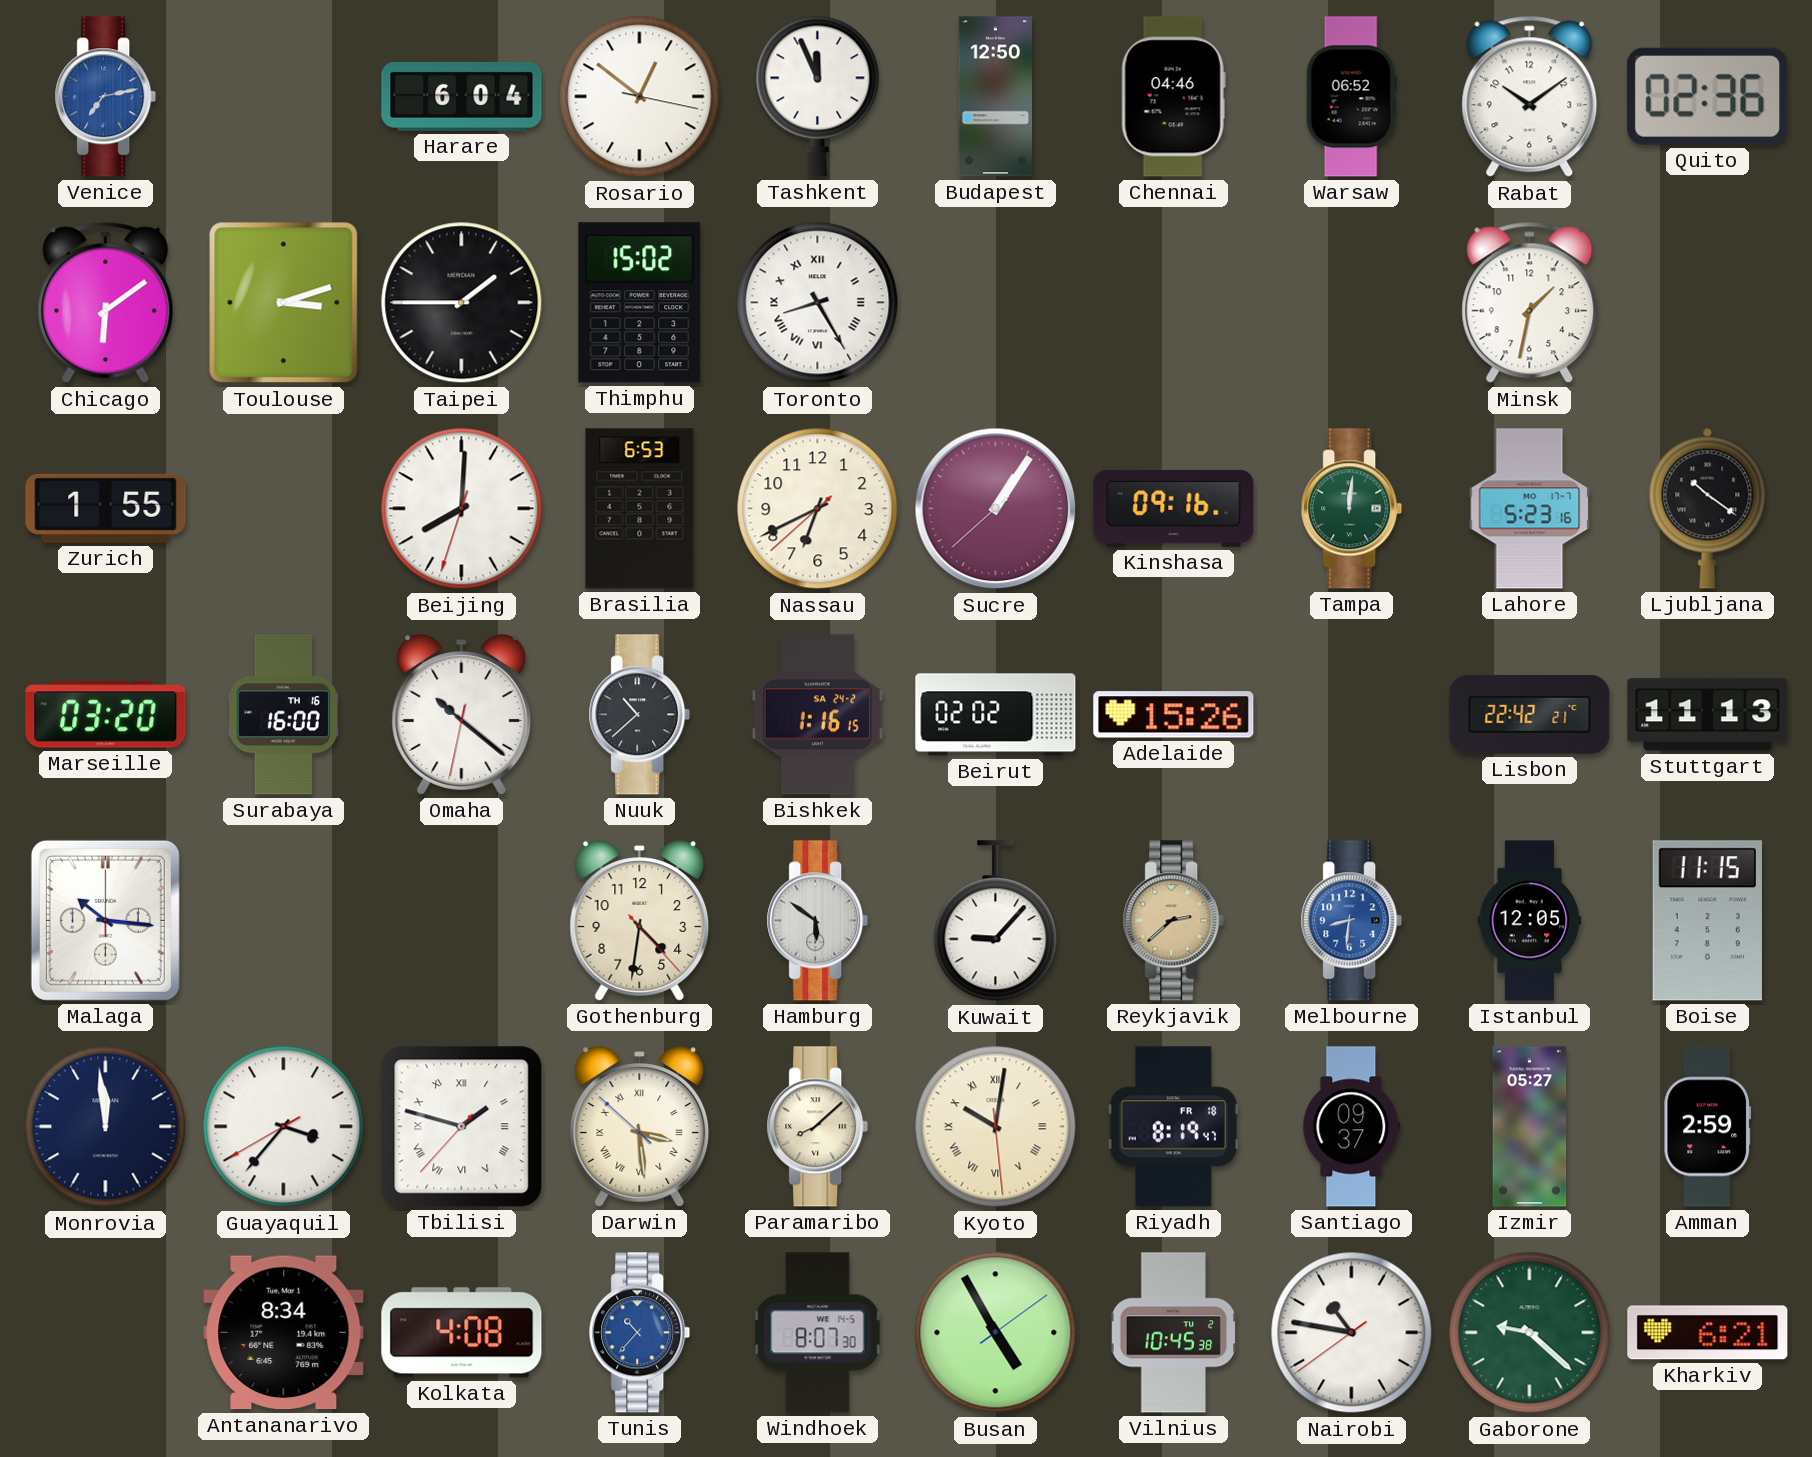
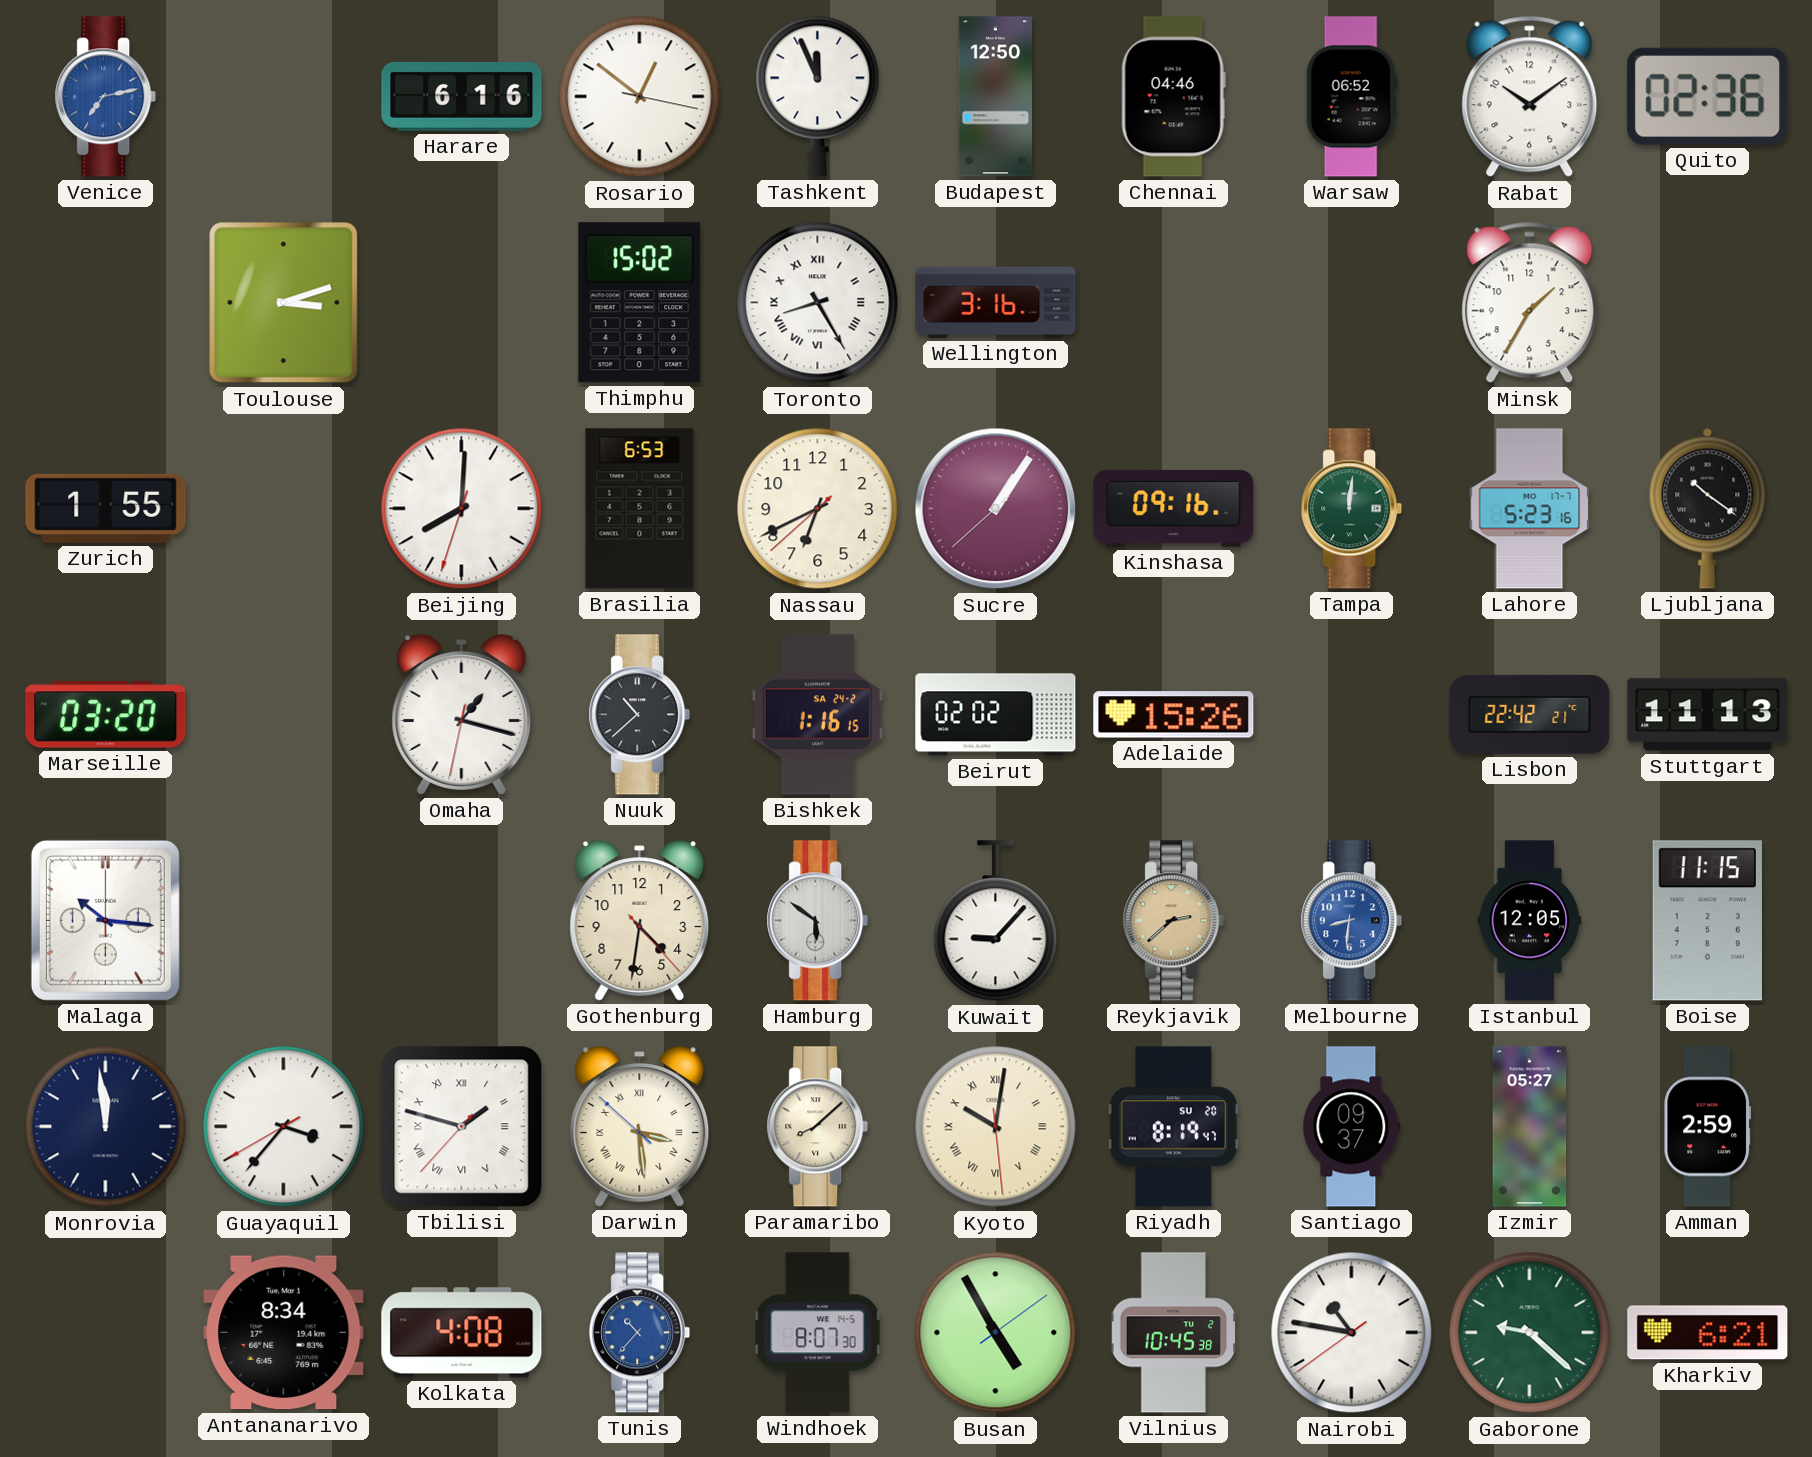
Harare: 6:04 -> 6:16 (462, 96)
Chicago: 6:09 -> none (106, 303)
Taipei: 1:45 -> none (462, 303)
Wellington: none -> 3:16 (996, 302)
Minsk: 1:32 -> 1:35 (1530, 303)
Surabaya: 16:00 -> none (283, 715)
Omaha: 10:21 -> 1:17 (462, 715)
Riyadh date: FR 18 -> SU 20 (1173, 1127)
